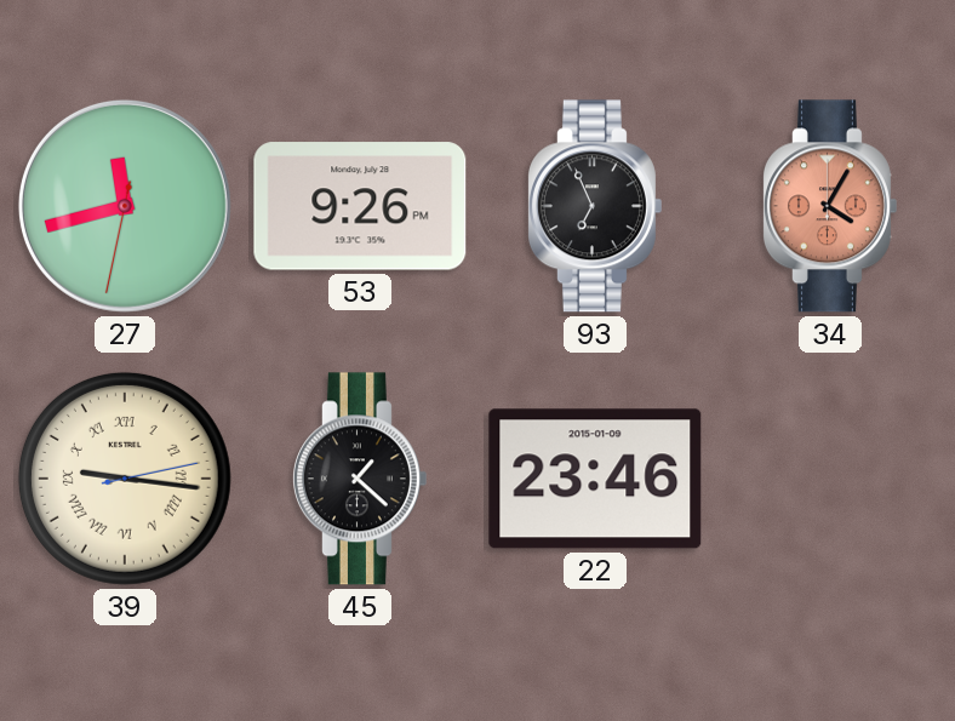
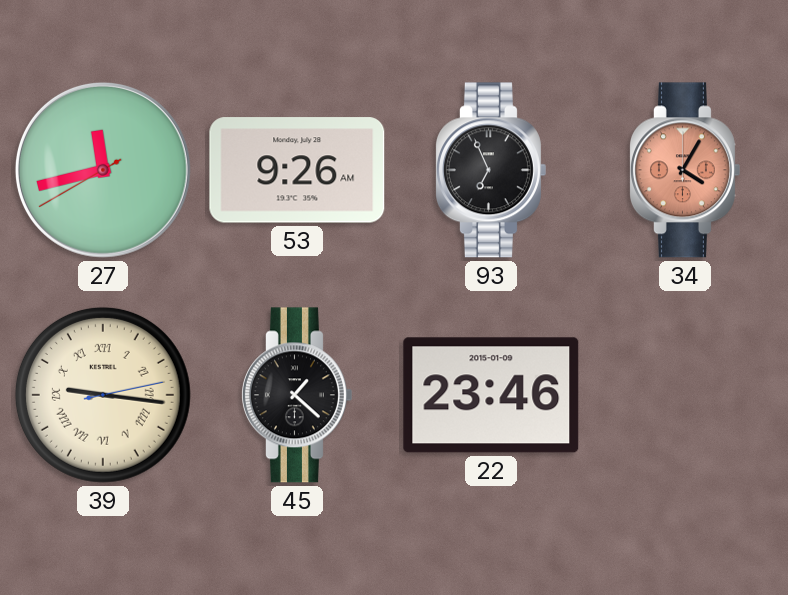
27: 11:42:32 -> 11:42:40 (103, 170)
53: 9:26 PM -> 9:26 AM (297, 170)
